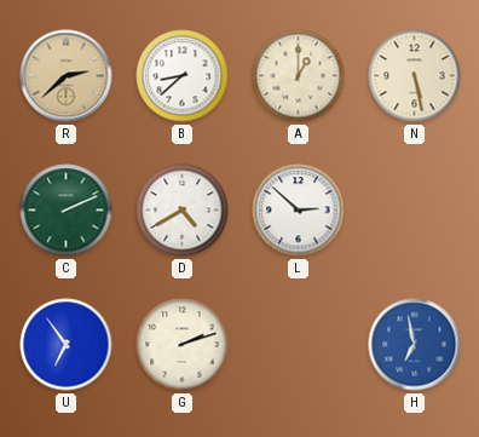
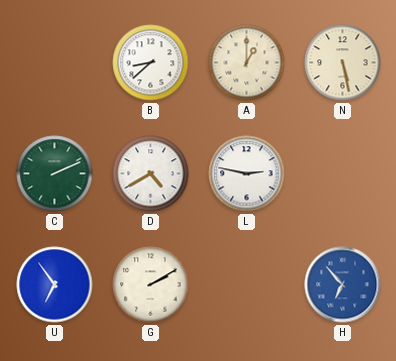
R: 2:38 -> none (67, 76)
L: 2:52 -> 2:47 (247, 174)
G: 2:12 -> 2:10 (151, 285)
H: 6:58 -> 6:53 (343, 285)
